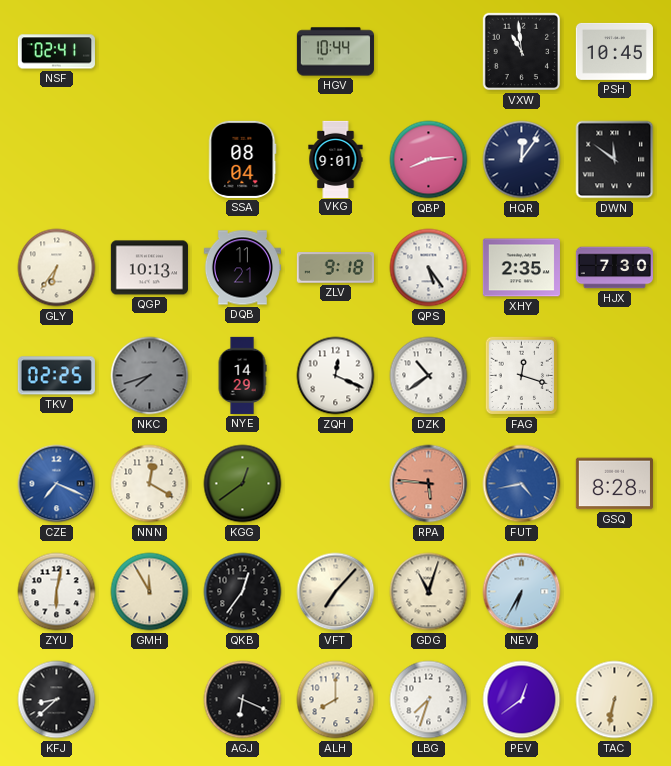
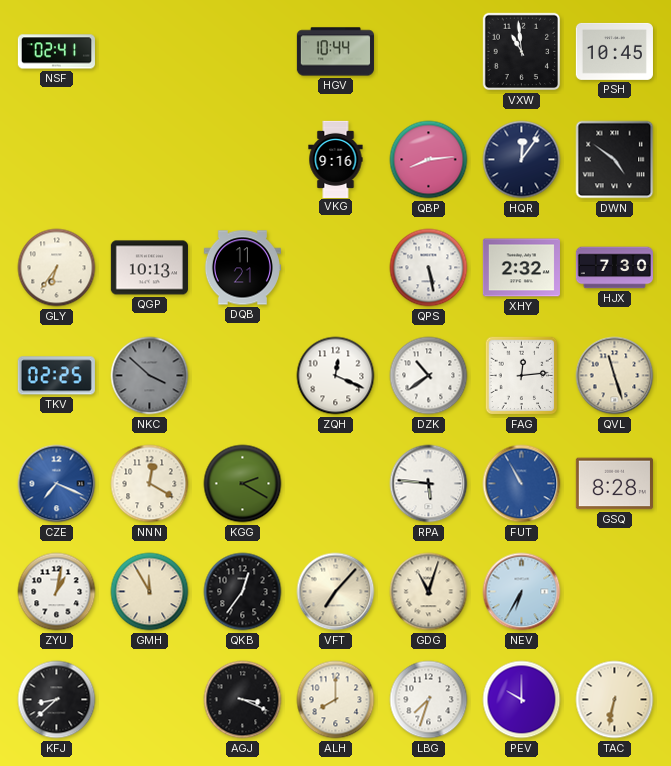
SSA: 08:04 -> none (243, 159)
VKG: 9:01 -> 9:16 (336, 159)
DWN: 11:51 -> 4:51 (615, 160)
ZLV: 9:18 -> none (335, 268)
QPS: 5:24 -> 5:28 (429, 268)
XHY: 2:35 -> 2:32 (521, 268)
NKC: 7:42 -> 3:52 (150, 376)
NYE: 14:29 -> none (242, 375)
FAG: 12:18 -> 12:14 (522, 376)
QVL: none -> 11:27 (615, 376)
KGG: 12:39 -> 2:20 (243, 484)
RPA dial: salmon -> white (429, 484)
FUT: 4:43 -> 10:55 (522, 484)
ZYU: 6:02 -> 1:02 (57, 592)
AGJ: 6:19 -> 3:19 (243, 700)
PEV: 12:39 -> 10:00 (522, 700)
